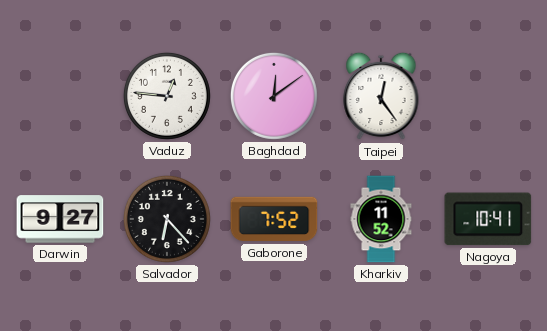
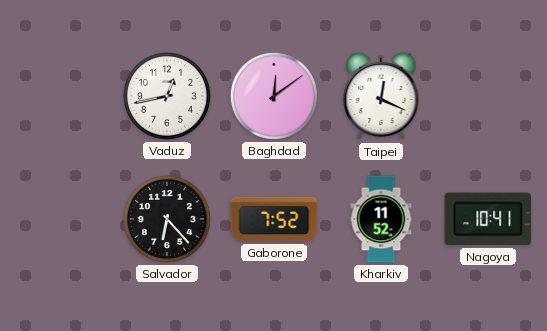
Vaduz: 12:46 -> 12:43 (167, 96)
Taipei: 12:24 -> 12:19 (381, 96)
Darwin: 9:27 -> none (60, 219)
